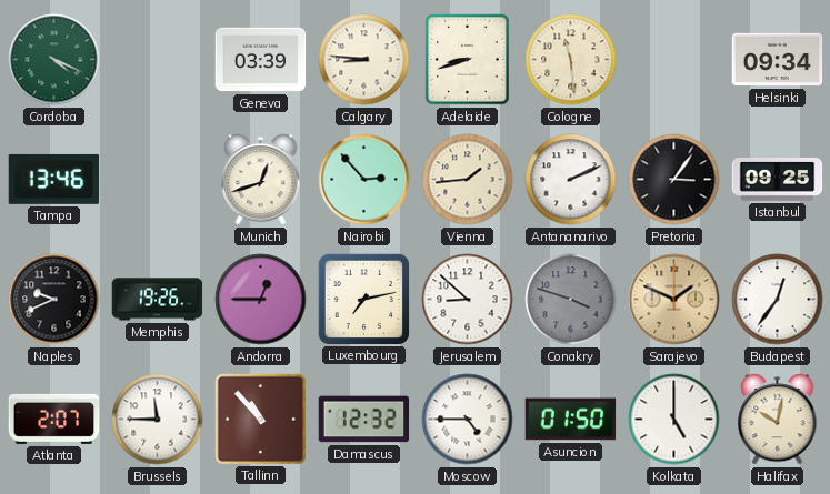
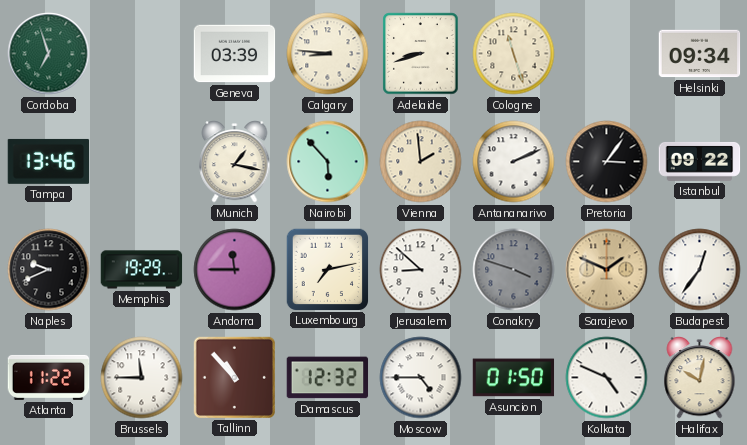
Cordoba: 4:19 -> 6:57 (49, 54)
Cologne: 11:29 -> 11:27 (514, 54)
Munich: 12:42 -> 1:17 (235, 162)
Nairobi: 2:53 -> 5:53 (328, 162)
Vienna: 1:44 -> 1:59 (421, 162)
Istanbul: 09:25 -> 09:22 (700, 161)
Memphis: 19:26 -> 19:29 (142, 270)
Andorra: 12:45 -> 11:45 (235, 270)
Atlanta: 2:07 -> 11:22 (49, 377)
Kolkata: 5:00 -> 4:49 (607, 378)
